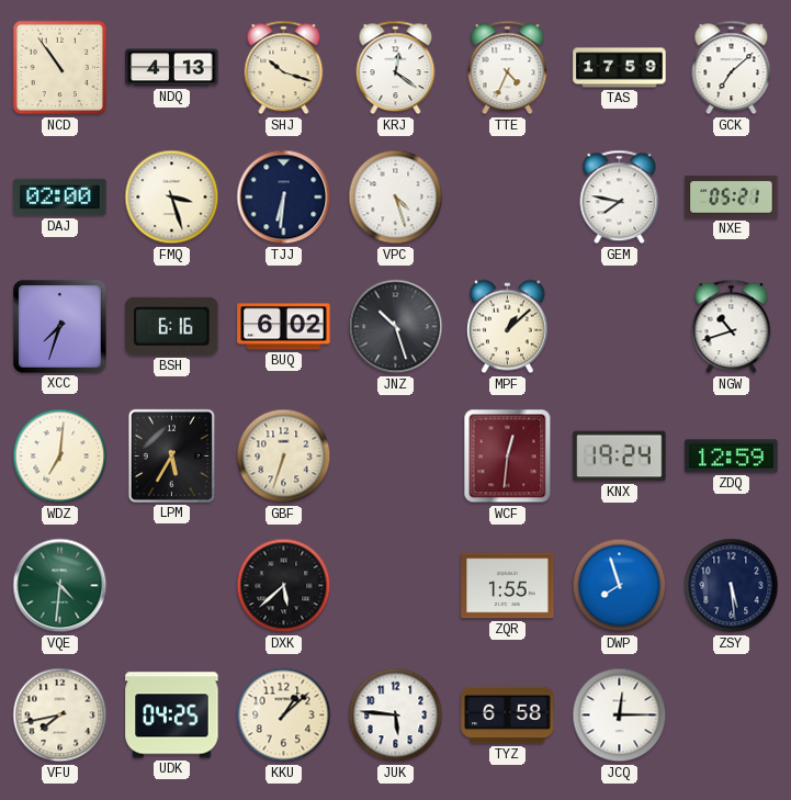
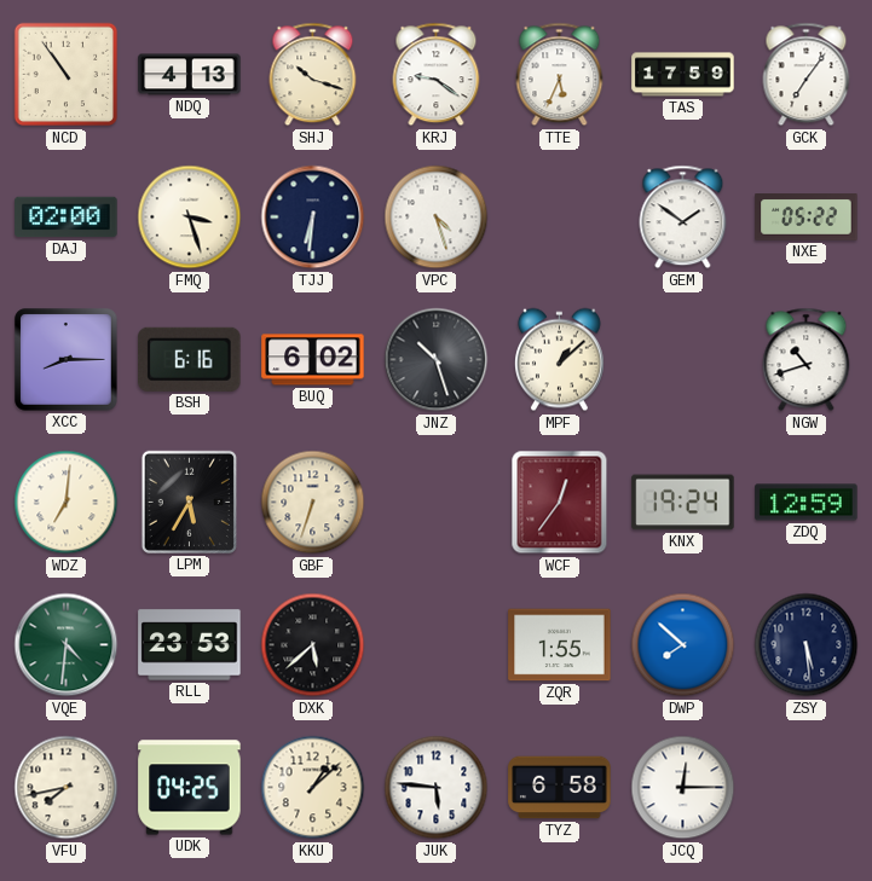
KRJ: 12:21 -> 9:21 (437, 75)
TTE: 4:34 -> 5:34 (560, 75)
GCK: 7:08 -> 7:06 (807, 75)
GEM: 7:47 -> 1:51 (683, 218)
NXE: 05:21 -> 05:22 (807, 218)
XCC: 7:33 -> 8:15 (67, 360)
WCF: 12:31 -> 12:36 (560, 503)
RLL: none -> 23:53 (190, 645)
DWP: 7:57 -> 7:52 (683, 645)
